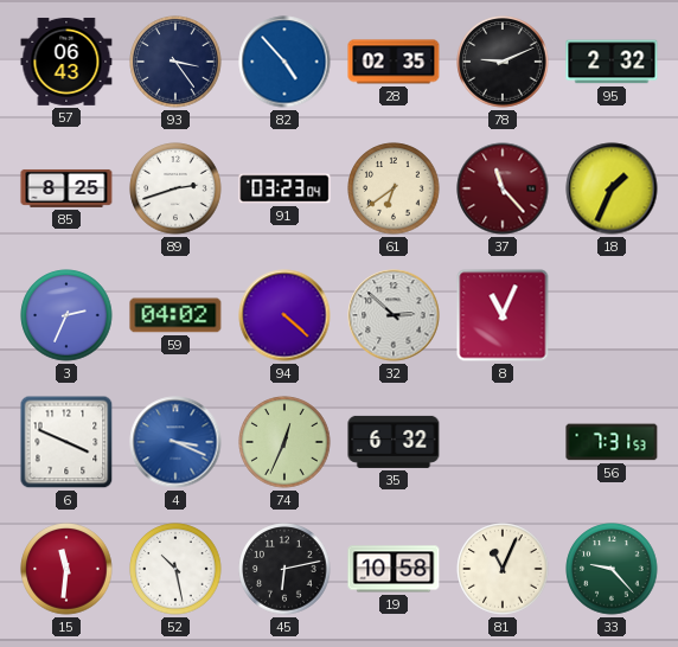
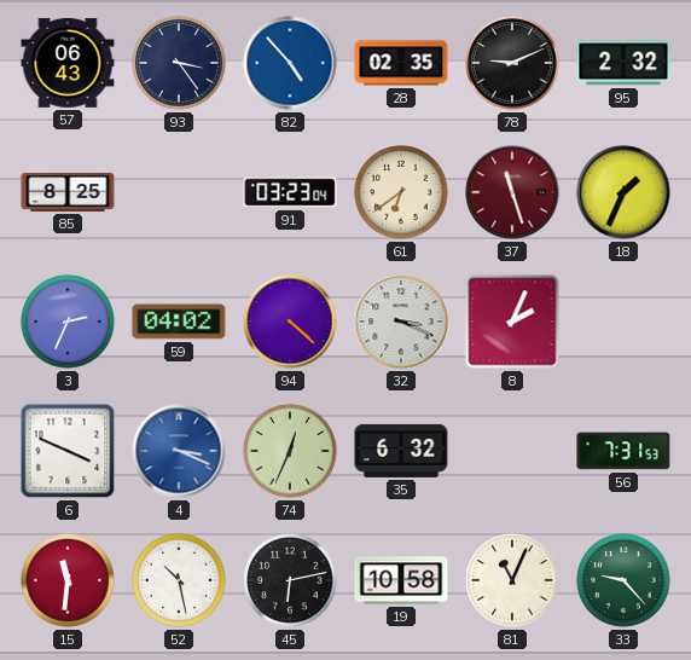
89: 2:42 -> none (175, 188)
37: 11:23 -> 11:27 (512, 192)
32: 2:52 -> 3:19 (401, 322)
8: 11:04 -> 2:04 (512, 322)
